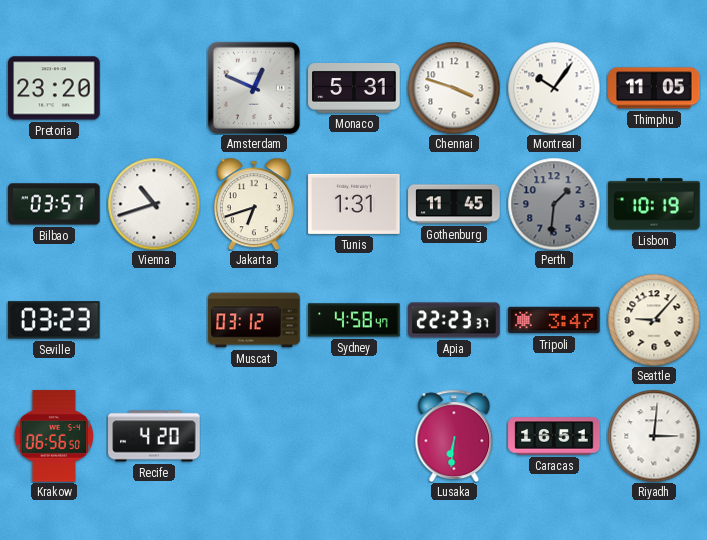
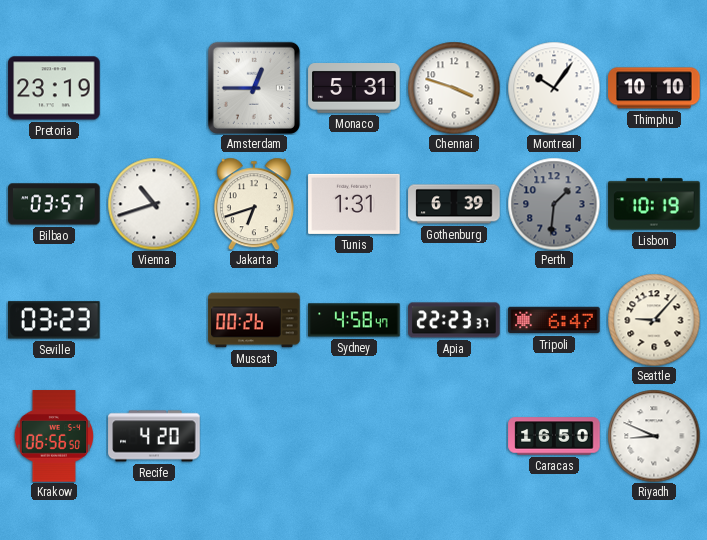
Pretoria: 23:20 -> 23:19 (54, 88)
Amsterdam: 12:49 -> 12:45 (254, 88)
Thimphu: 11:05 -> 10:10 (654, 88)
Gothenburg: 11:45 -> 6:39 (454, 204)
Muscat: 03:12 -> 00:26 (254, 320)
Tripoli: 3:47 -> 6:47 (554, 320)
Lusaka: 6:31 -> none (454, 435)
Caracas: 16:51 -> 16:50 (554, 436)
Riyadh: 3:01 -> 8:49 (654, 436)
